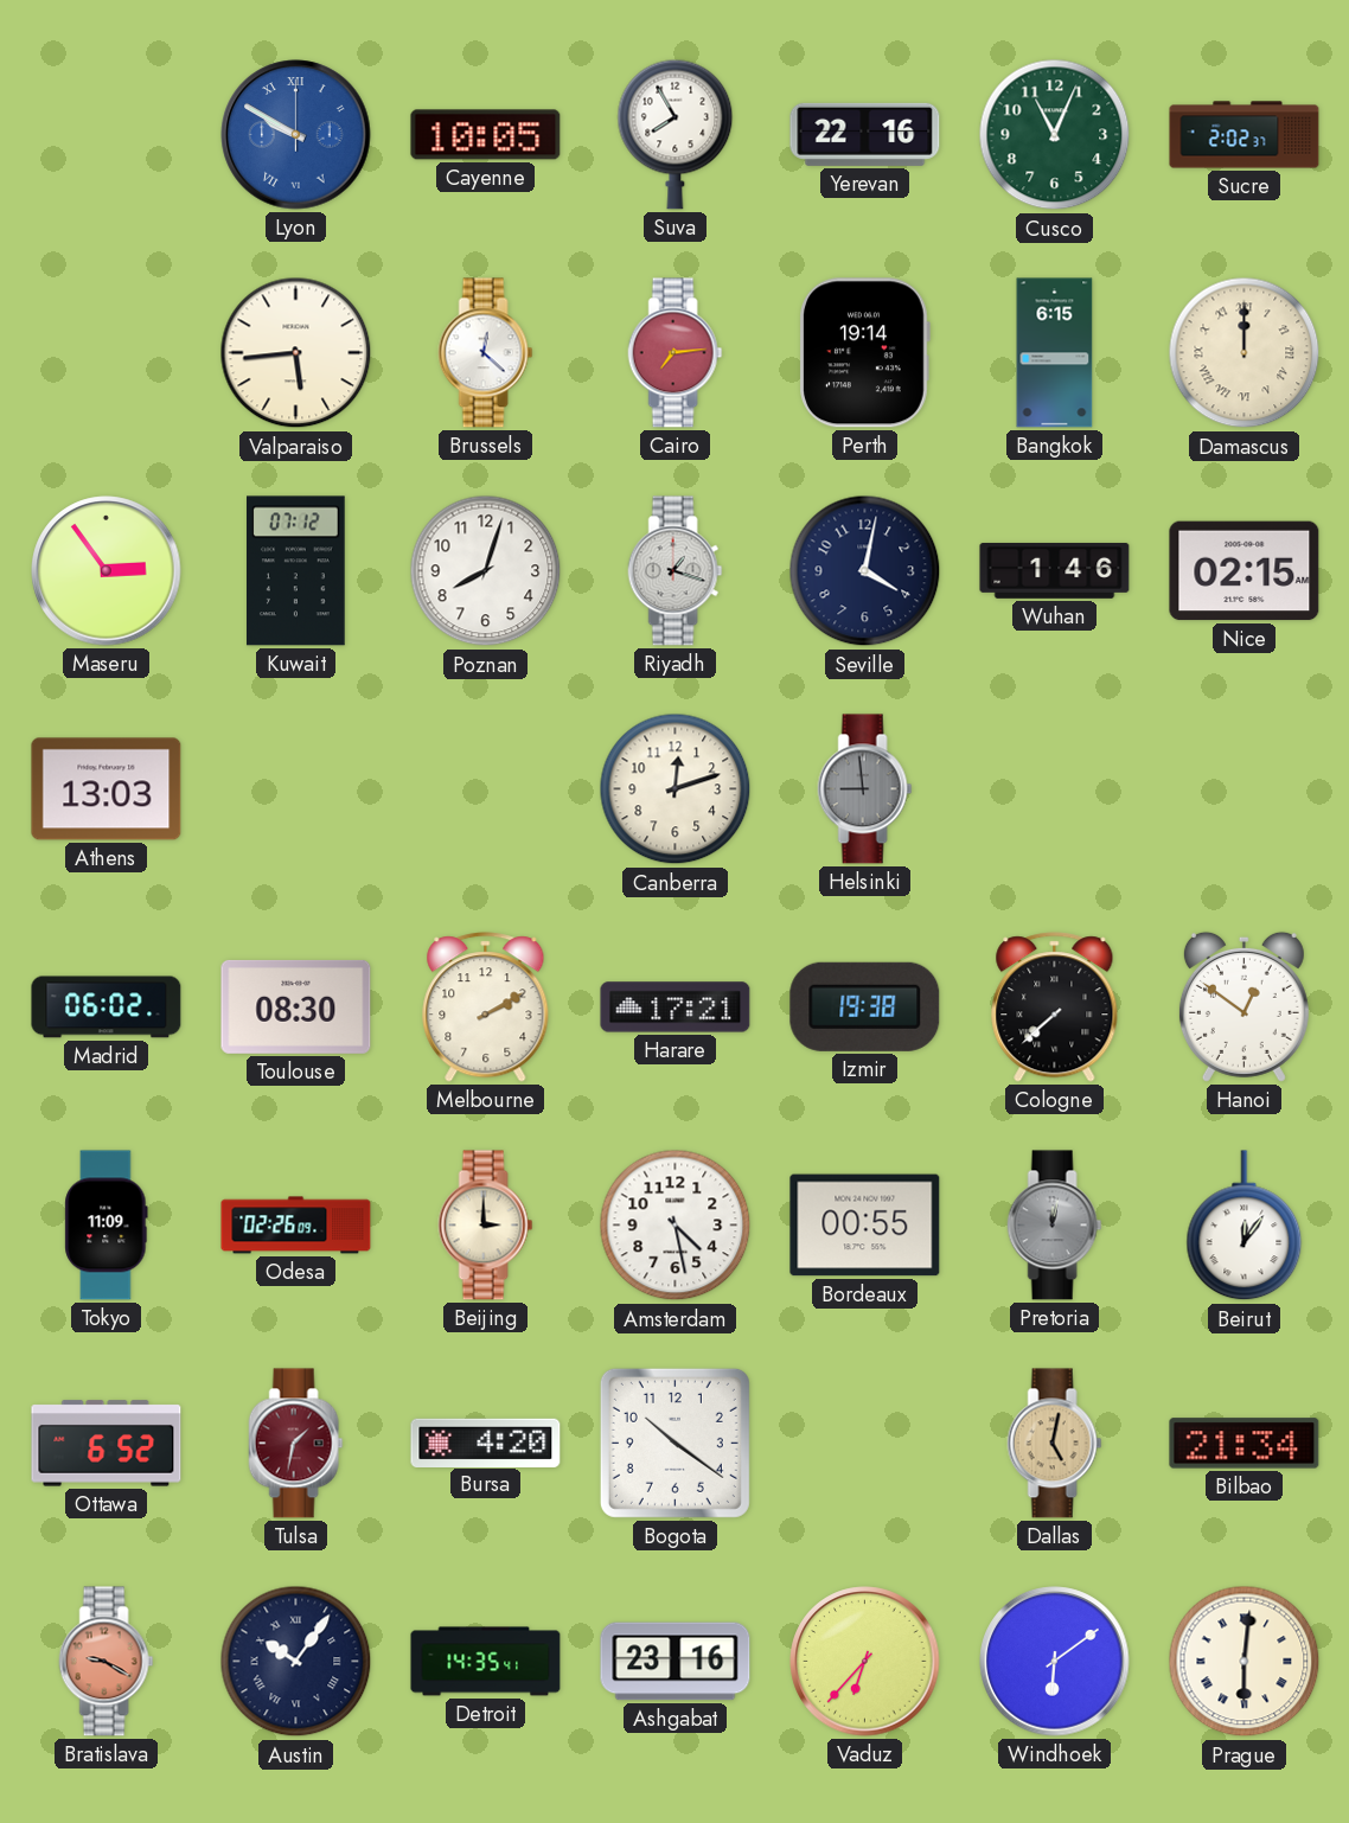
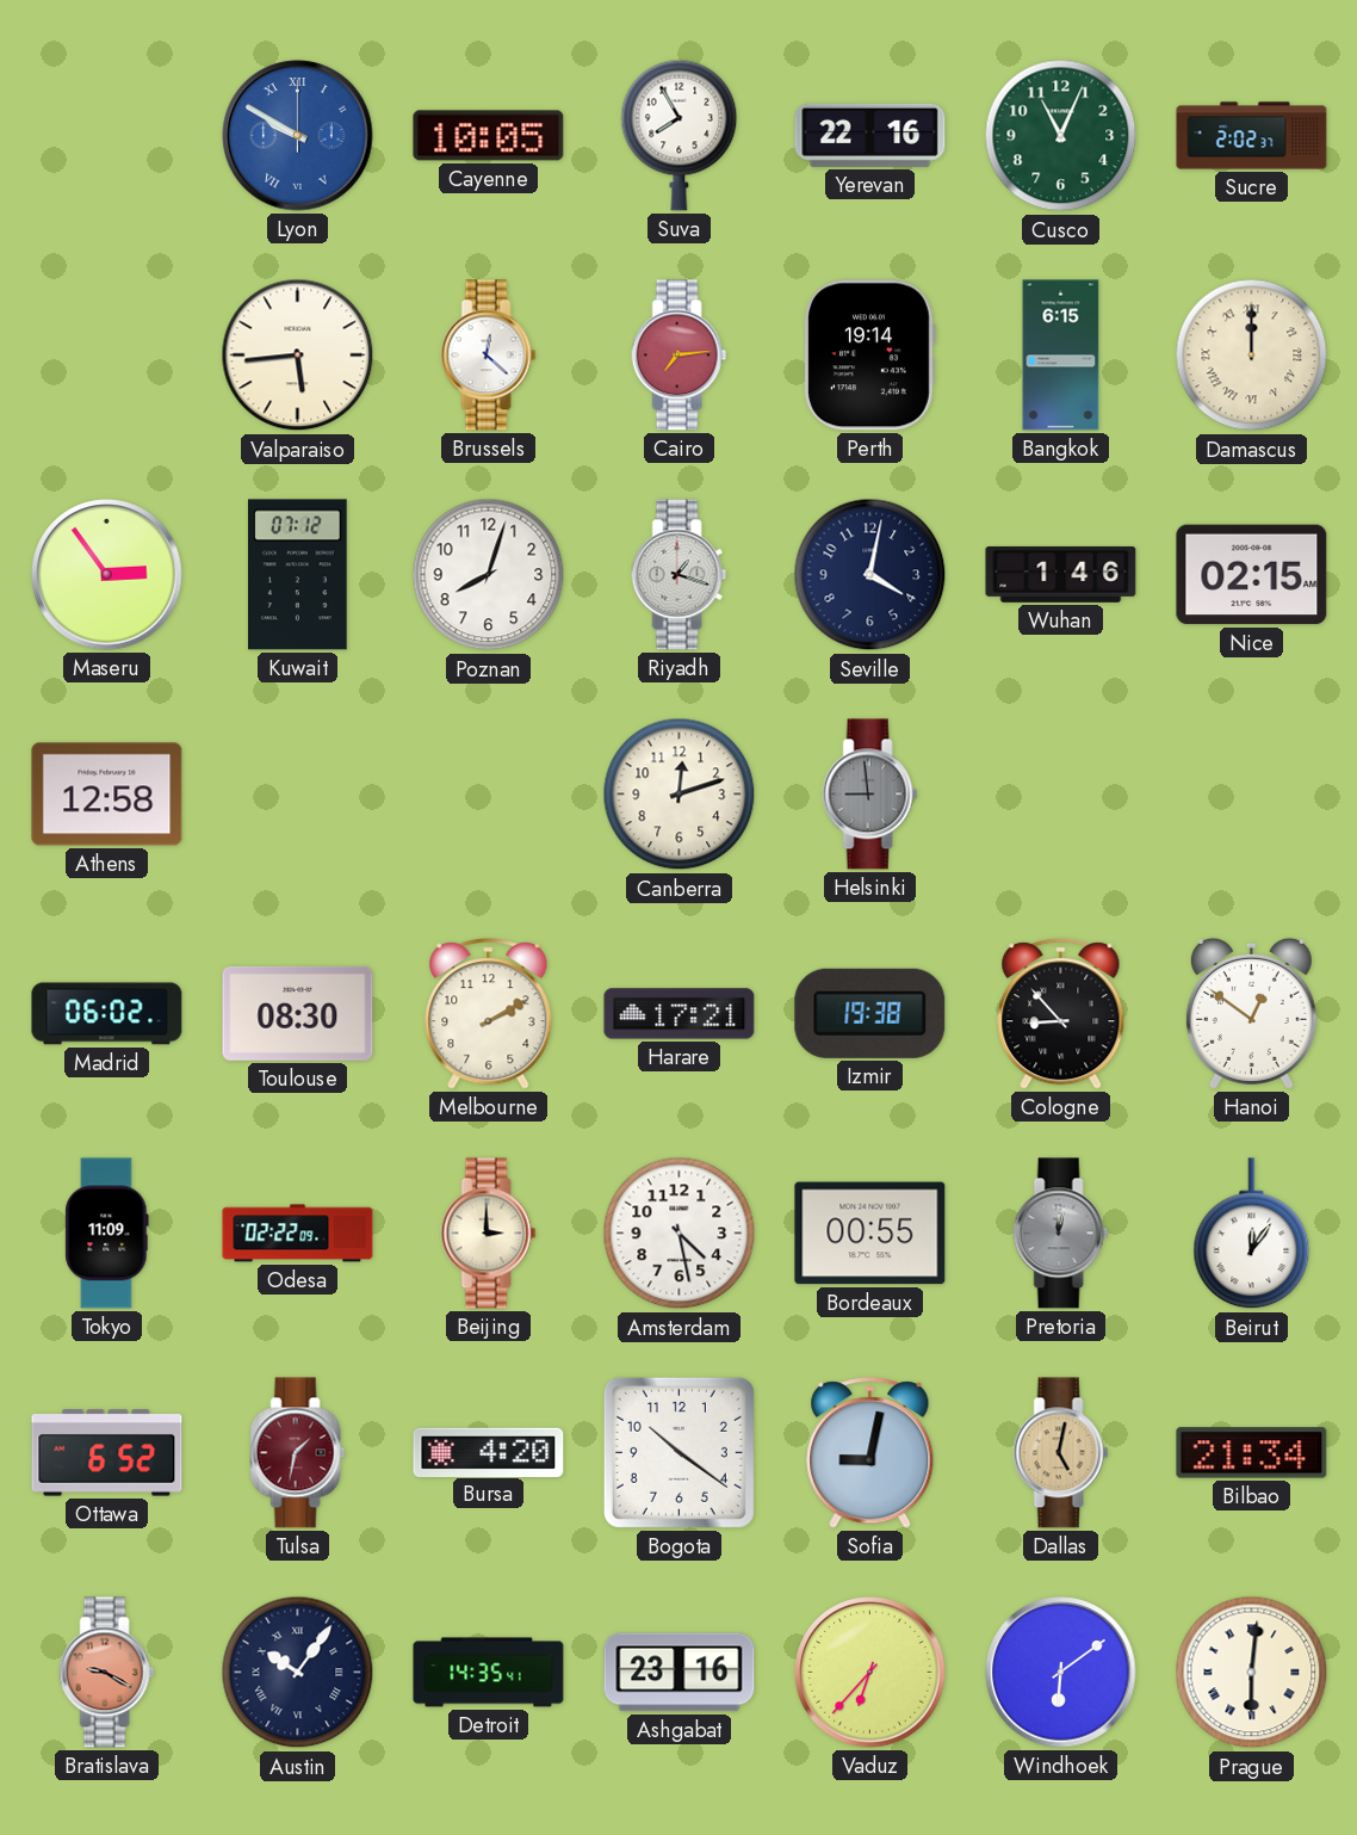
Athens: 13:03 -> 12:58 (107, 795)
Cologne: 7:38 -> 8:53 (1061, 1014)
Odesa: 02:26 -> 02:22 (298, 1234)
Sofia: none -> 9:02 (870, 1453)
